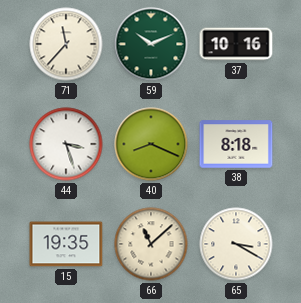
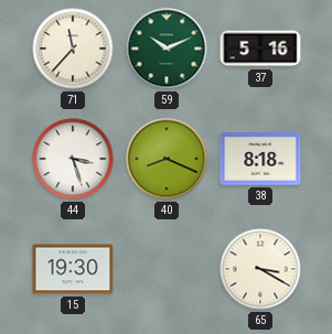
37: 10:16 -> 5:16 (260, 49)
15: 19:35 -> 19:30 (73, 269)
66: 11:08 -> none (151, 244)
